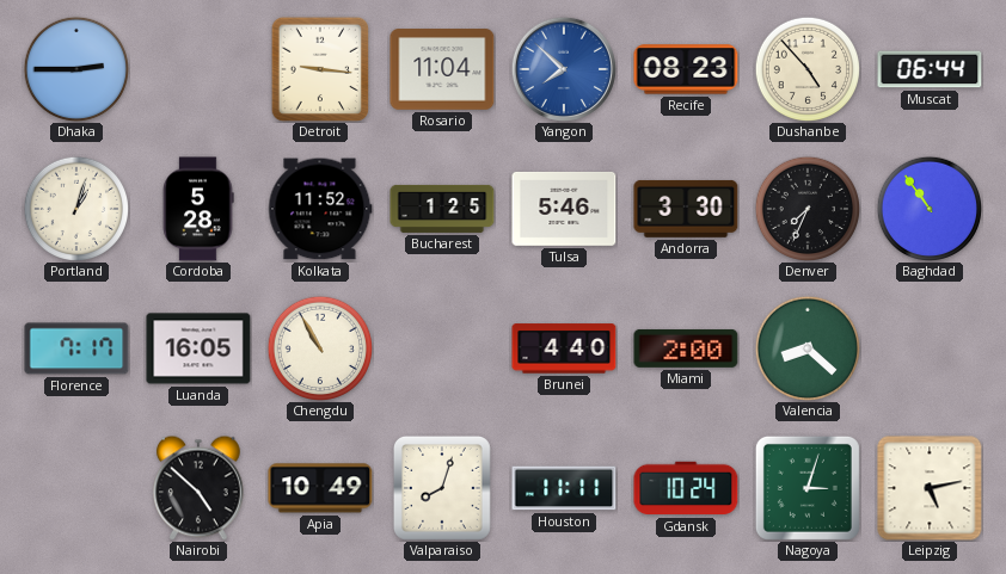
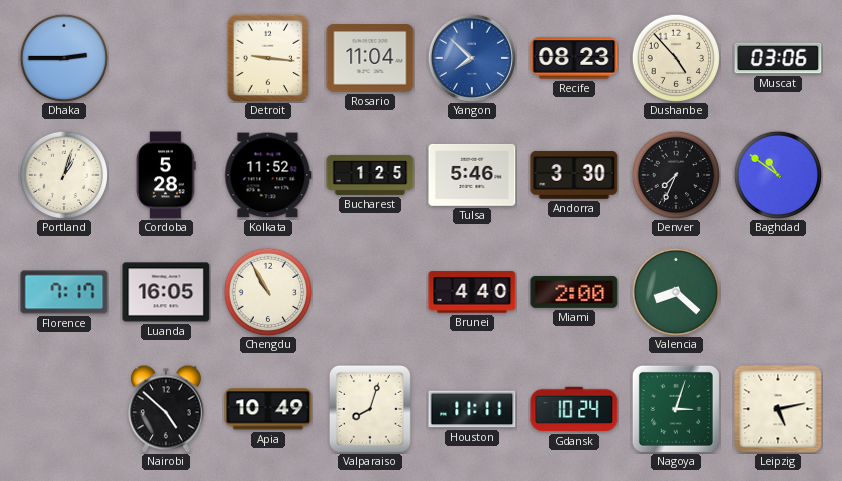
Muscat: 06:44 -> 03:06 (778, 58)
Baghdad: 10:54 -> 10:51 (777, 174)
